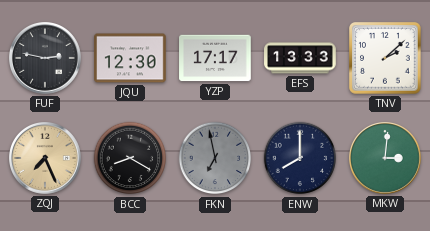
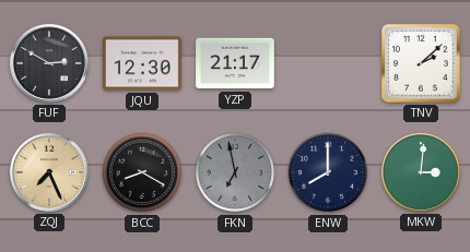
FUF: 2:47 -> 2:50 (50, 64)
YZP: 17:17 -> 21:17 (235, 63)
EFS: 13:33 -> none (300, 58)
